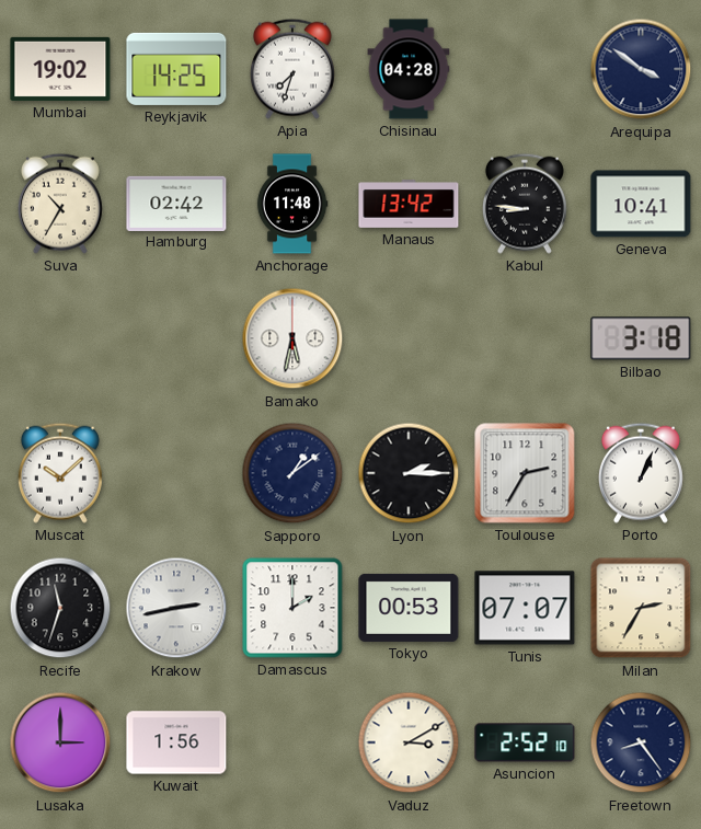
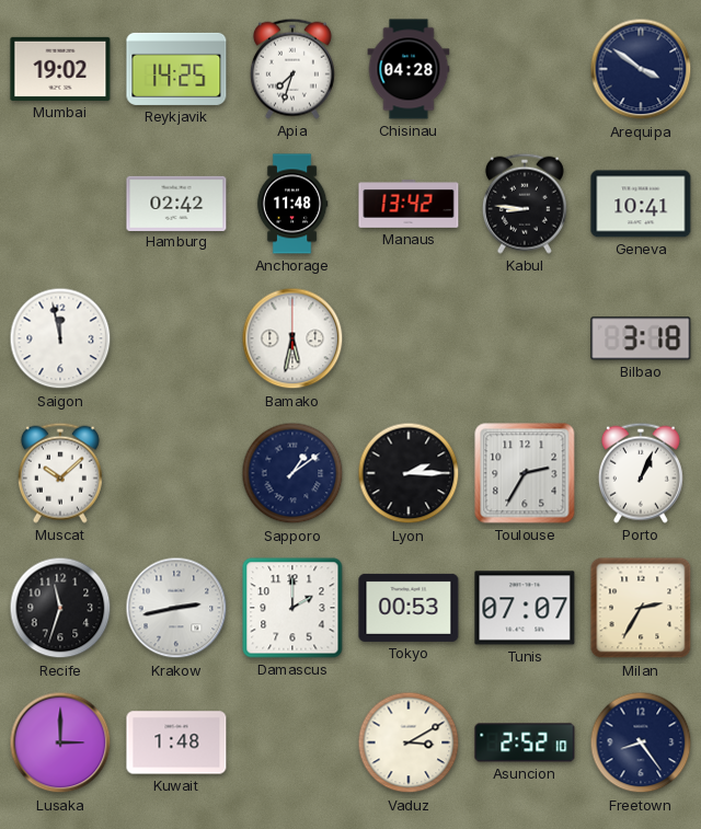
Suva: 10:35 -> none (60, 204)
Saigon: none -> 11:58 (60, 338)
Kuwait: 1:56 -> 1:48 (176, 742)
